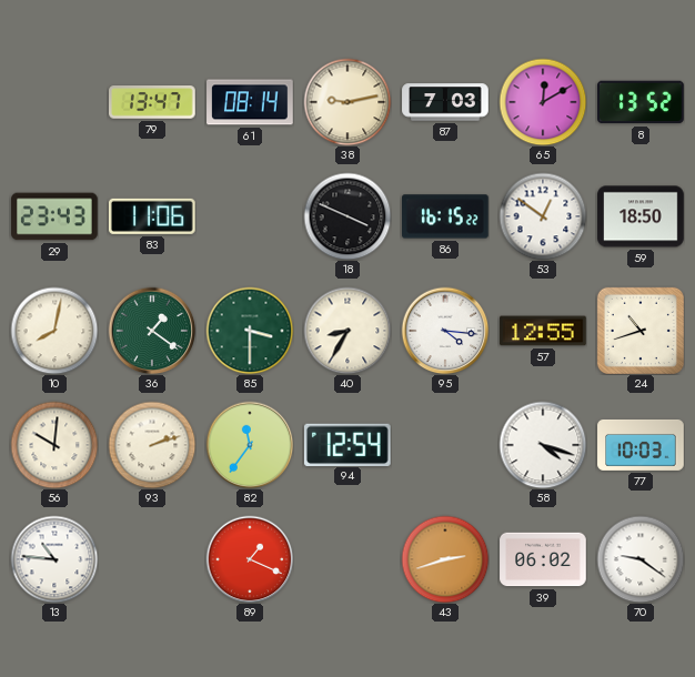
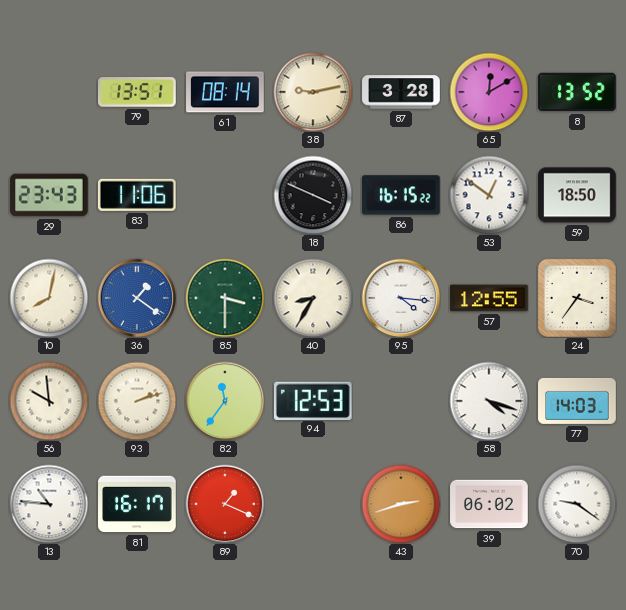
79: 13:47 -> 13:51 (138, 92)
87: 7:03 -> 3:28 (401, 92)
36 dial: green -> blue (137, 298)
24: 10:42 -> 3:36 (577, 298)
56: 10:01 -> 9:59 (49, 401)
94: 12:54 -> 12:53 (313, 400)
77: 10:03 -> 14:03 (577, 401)
81: none -> 16:17 (137, 504)
